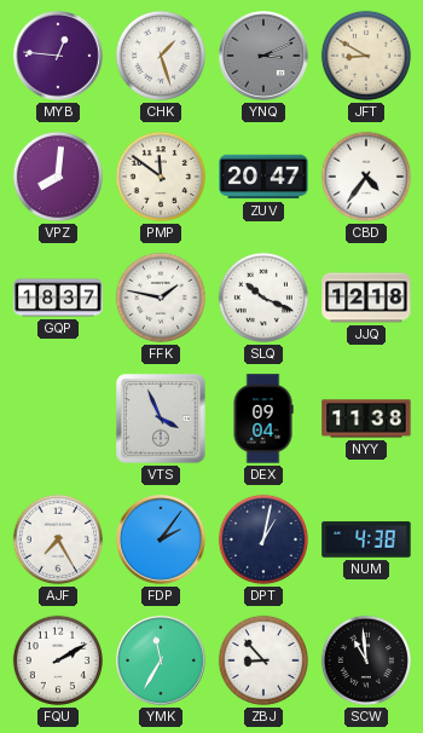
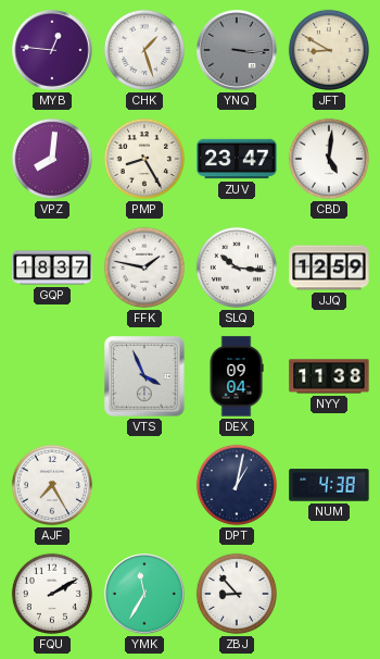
YNQ: 3:11 -> 3:16 (237, 50)
PMP: 11:51 -> 8:25 (144, 159)
ZUV: 20:47 -> 23:47 (237, 159)
CBD: 4:36 -> 5:01 (329, 159)
SLQ: 10:19 -> 10:16 (237, 268)
JJQ: 12:18 -> 12:59 (329, 268)
FDP: 2:06 -> none (161, 539)
SCW: 10:59 -> none (366, 660)
